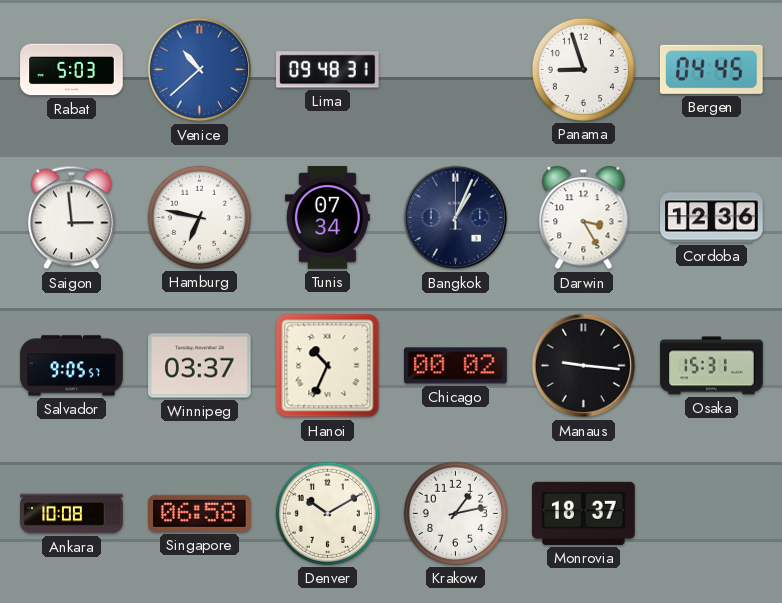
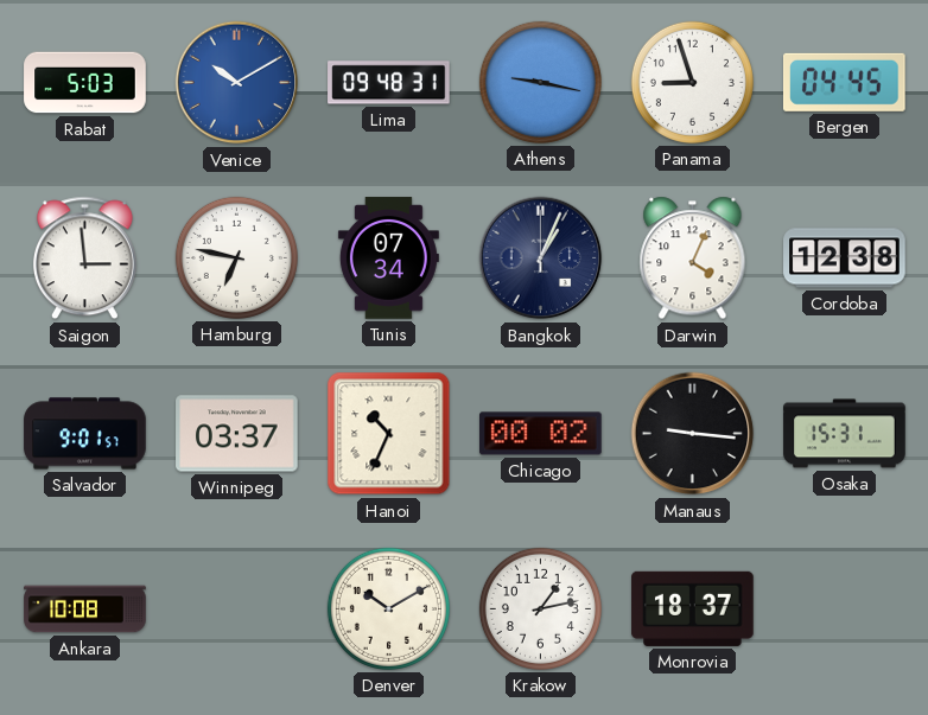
Venice: 10:38 -> 10:10 (237, 83)
Athens: none -> 9:17 (540, 82)
Darwin: 3:25 -> 4:04 (693, 258)
Cordoba: 12:36 -> 12:38 (845, 258)
Salvador: 9:05 -> 9:01 (85, 434)
Singapore: 06:58 -> none (200, 513)
